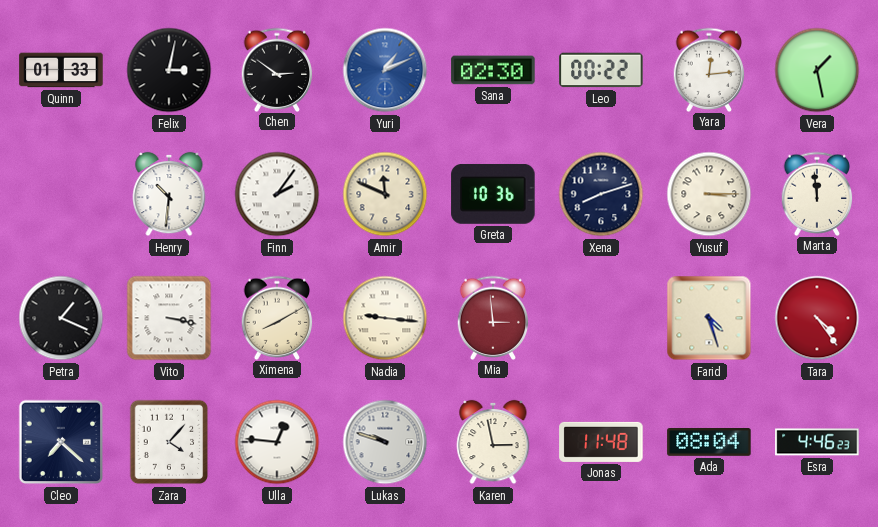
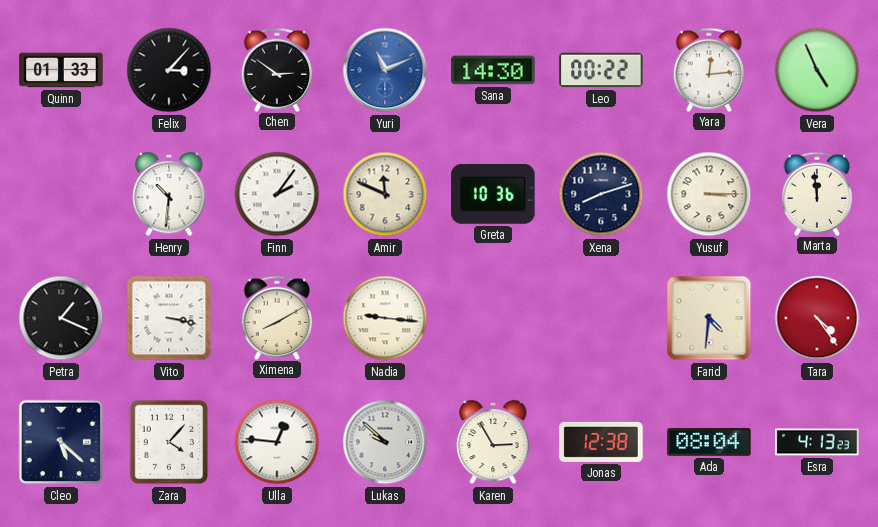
Felix: 3:02 -> 3:07 (169, 70)
Yuri: 1:11 -> 11:11 (385, 70)
Sana: 02:30 -> 14:30 (493, 70)
Vera: 1:28 -> 4:56 (817, 70)
Mia: 2:59 -> none (493, 317)
Farid: 4:27 -> 4:31 (709, 318)
Cleo: 7:22 -> 5:22 (61, 442)
Lukas: 9:48 -> 9:52 (385, 442)
Karen: 2:58 -> 2:55 (493, 442)
Jonas: 11:48 -> 12:38 (601, 442)
Esra: 4:46 -> 4:13 (817, 442)
